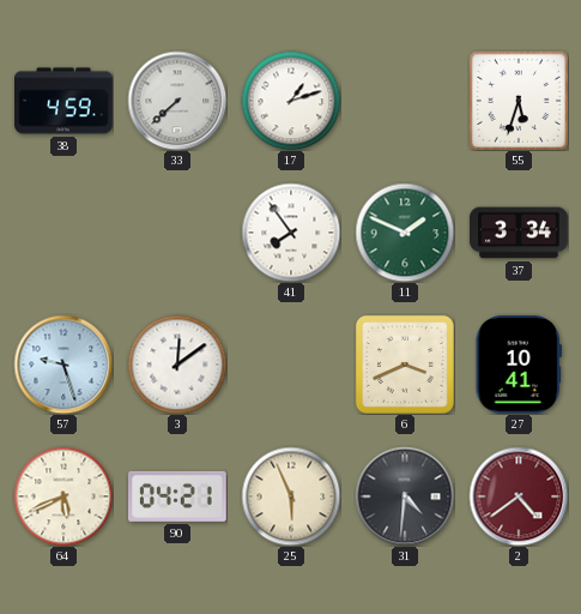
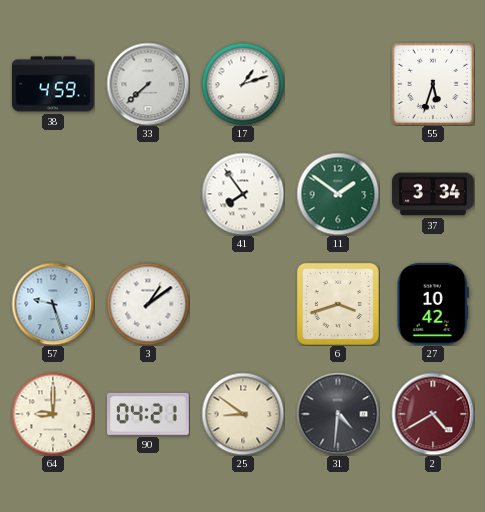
11: 1:49 -> 1:51 (338, 194)
3: 12:09 -> 1:09 (148, 304)
6: 3:41 -> 3:42 (338, 304)
27: 10:41 -> 10:42 (433, 304)
64: 5:41 -> 9:00 (53, 414)
25: 5:56 -> 8:51 (243, 414)
2: 4:39 -> 4:40 (433, 414)
